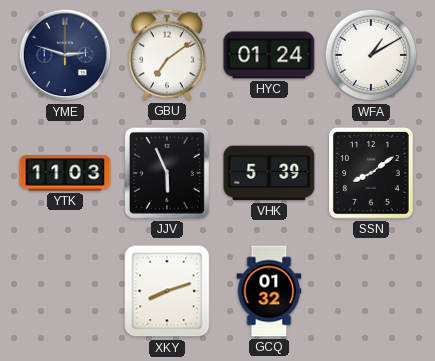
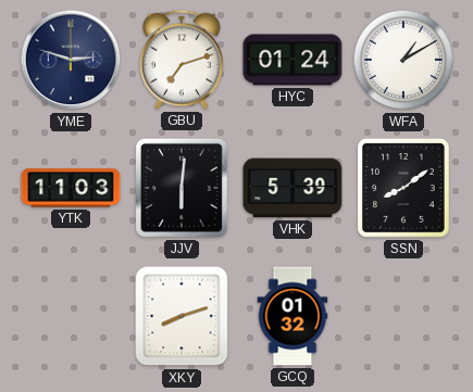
GBU: 7:09 -> 7:12 (183, 60)
JJV: 5:56 -> 6:01 (182, 188)
